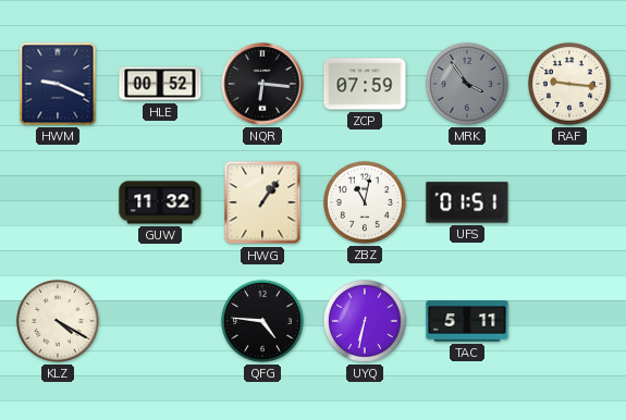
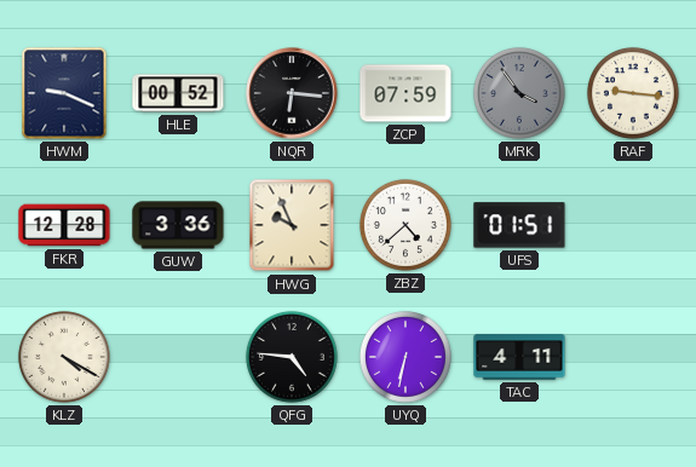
FKR: none -> 12:28 (64, 225)
GUW: 11:32 -> 3:36 (178, 225)
HWG: 1:06 -> 9:56 (292, 225)
ZBZ: 11:02 -> 4:38 (405, 225)
TAC: 5:11 -> 4:11 (519, 357)
